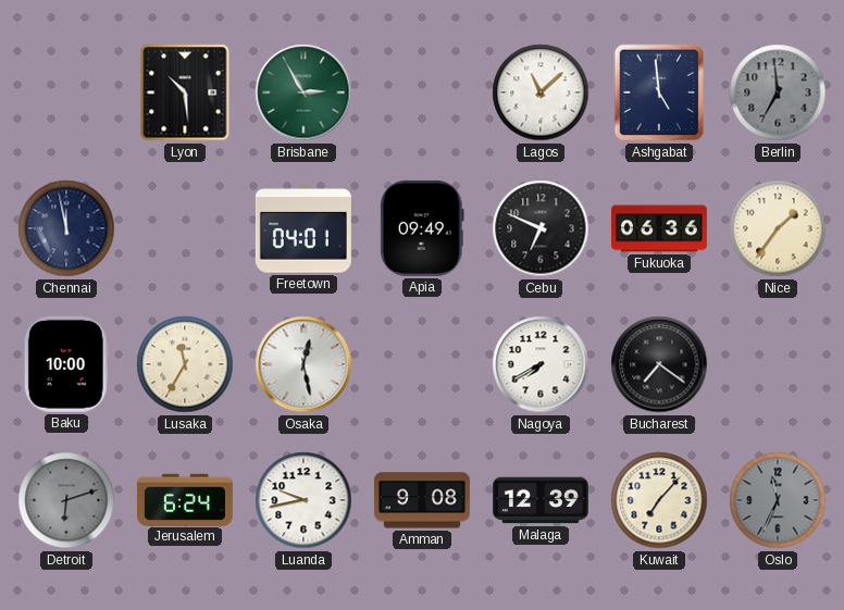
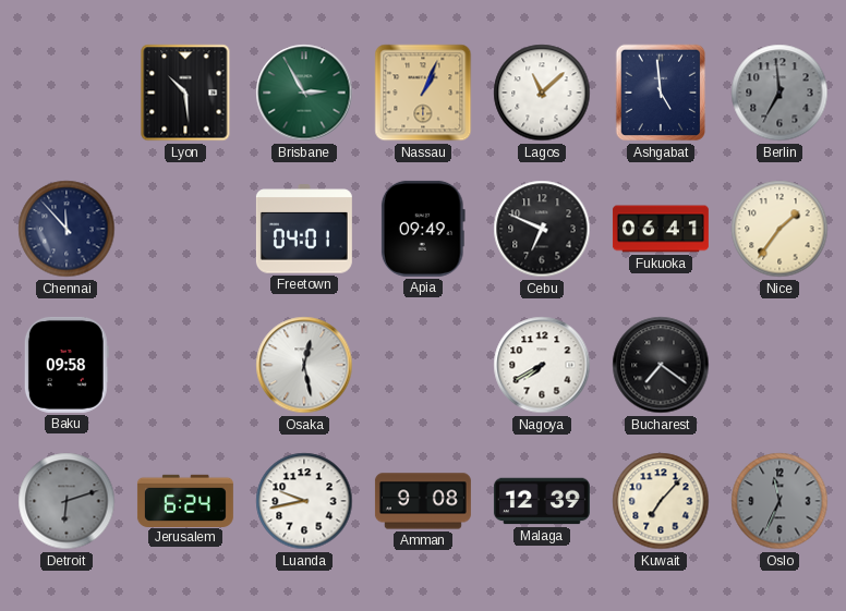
Nassau: none -> 1:04 (423, 93)
Chennai: 11:58 -> 11:53 (67, 229)
Fukuoka: 06:36 -> 06:41 (661, 229)
Baku: 10:00 -> 09:58 (67, 365)
Lusaka: 11:35 -> none (185, 364)
